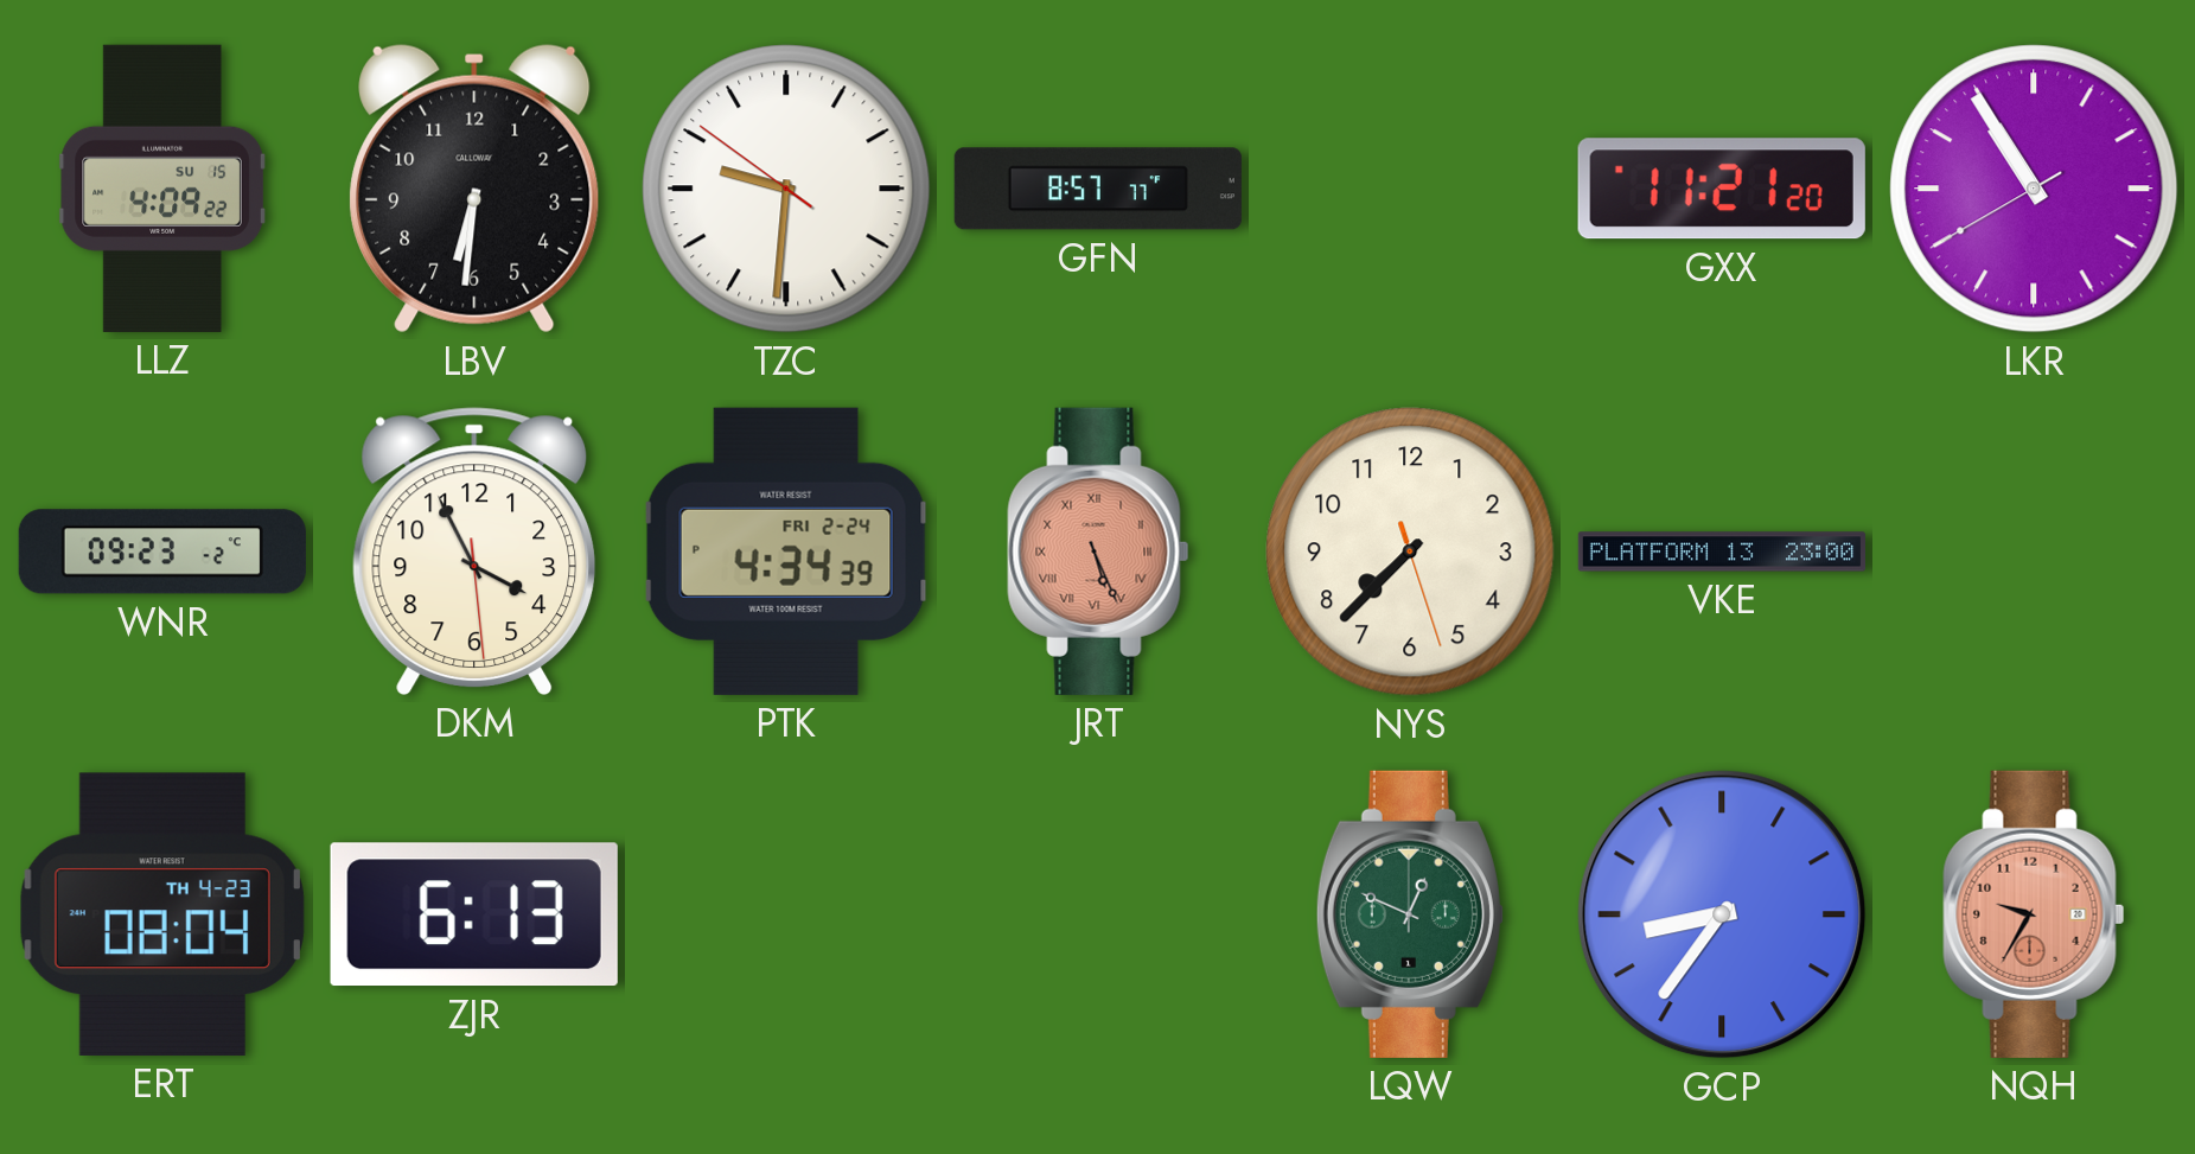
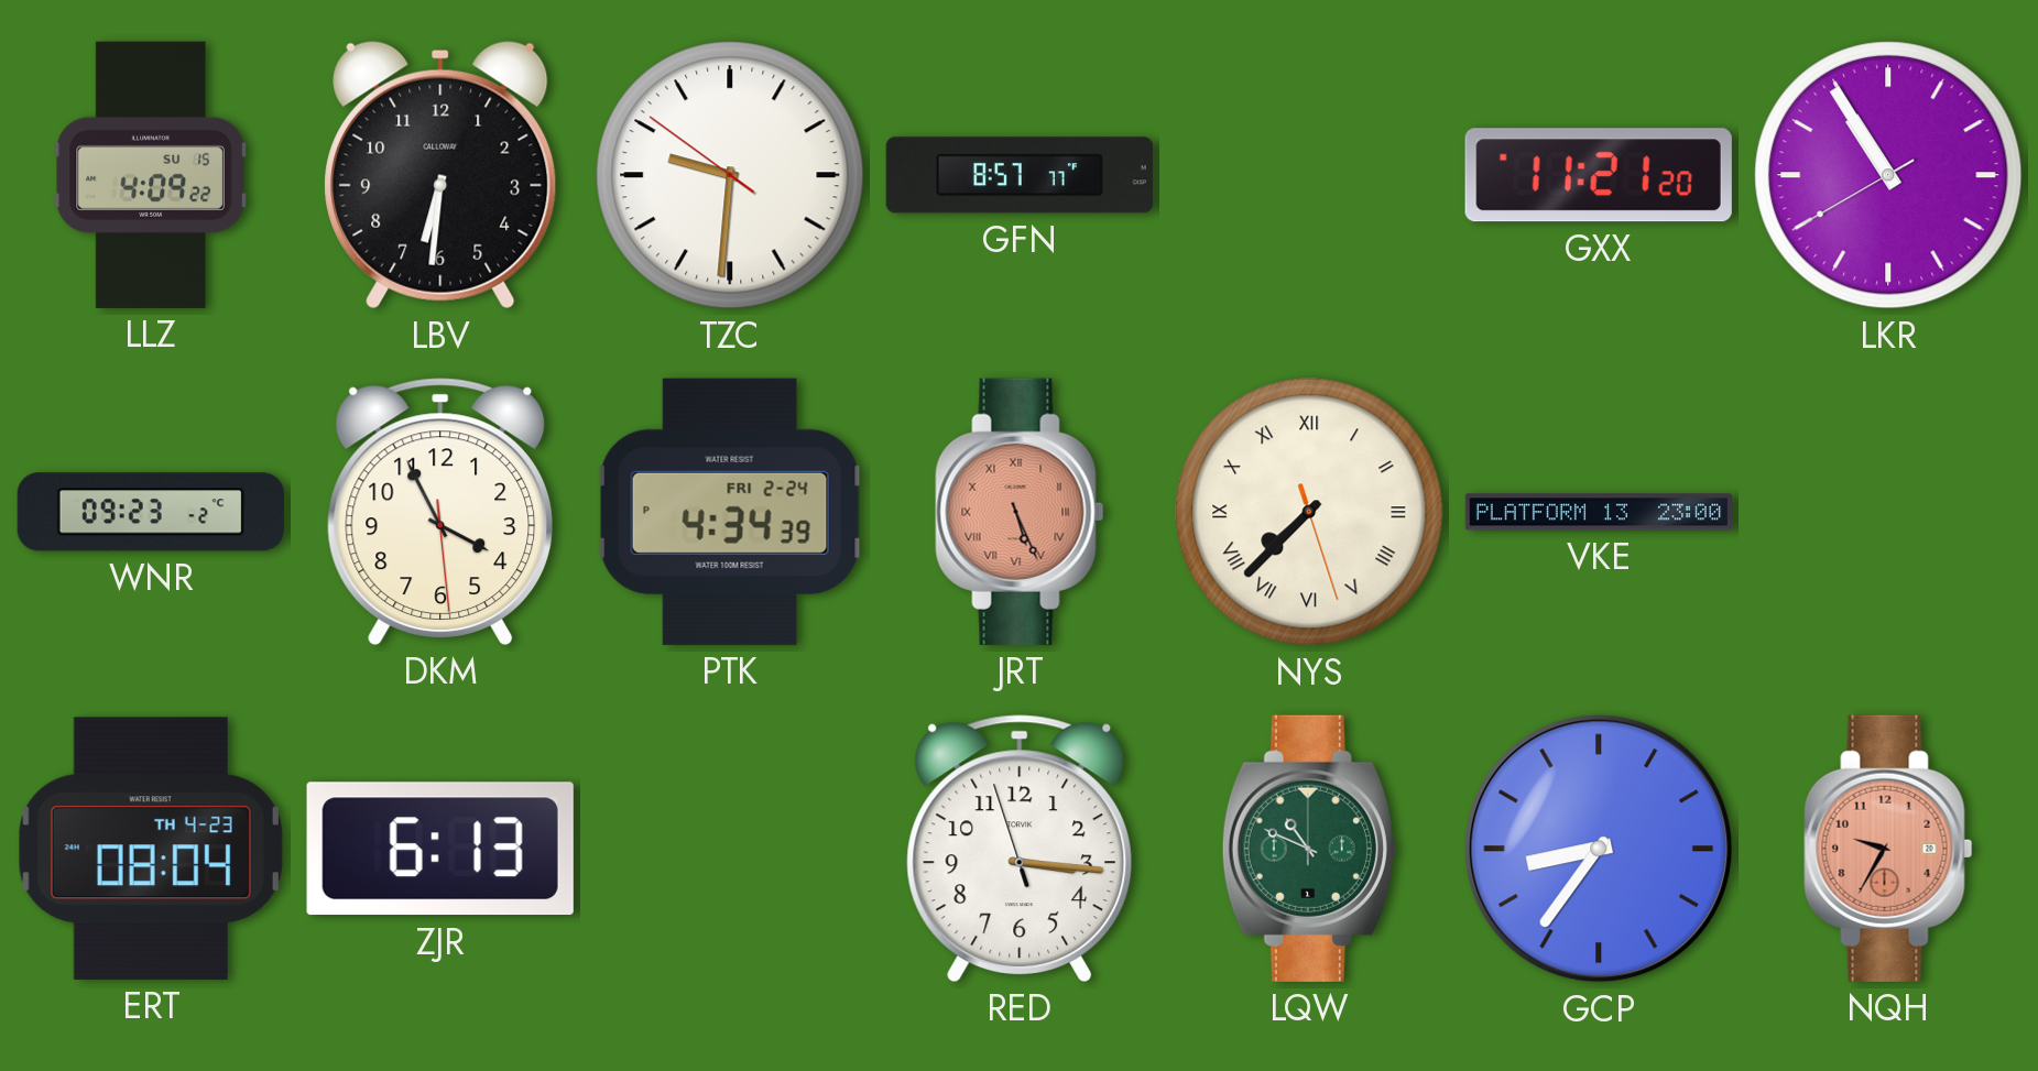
NYS numerals: Arabic -> Roman (1309, 512)
RED: none -> 3:15 (1020, 849)
LQW: 12:49 -> 10:49 (1309, 849)
